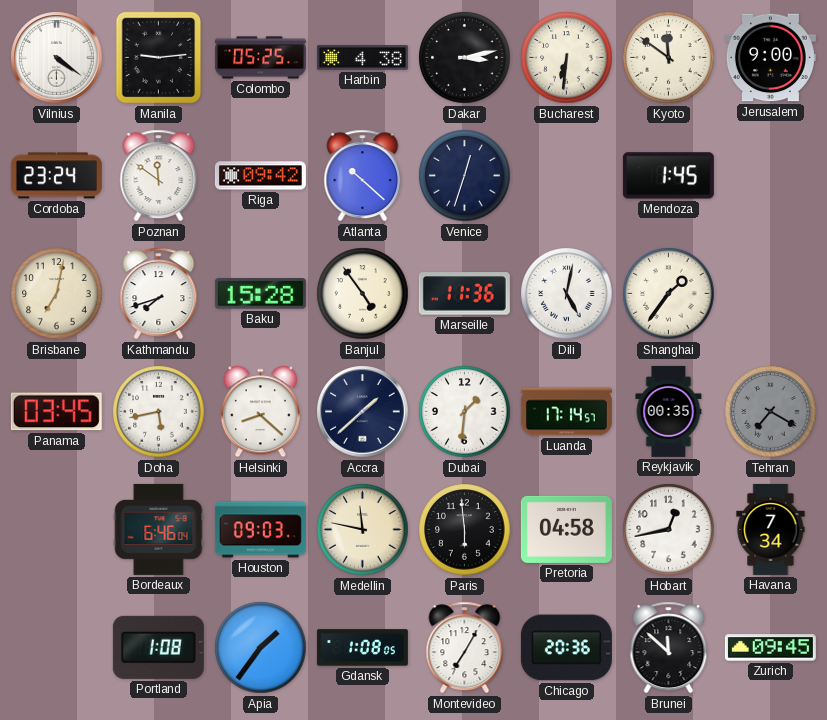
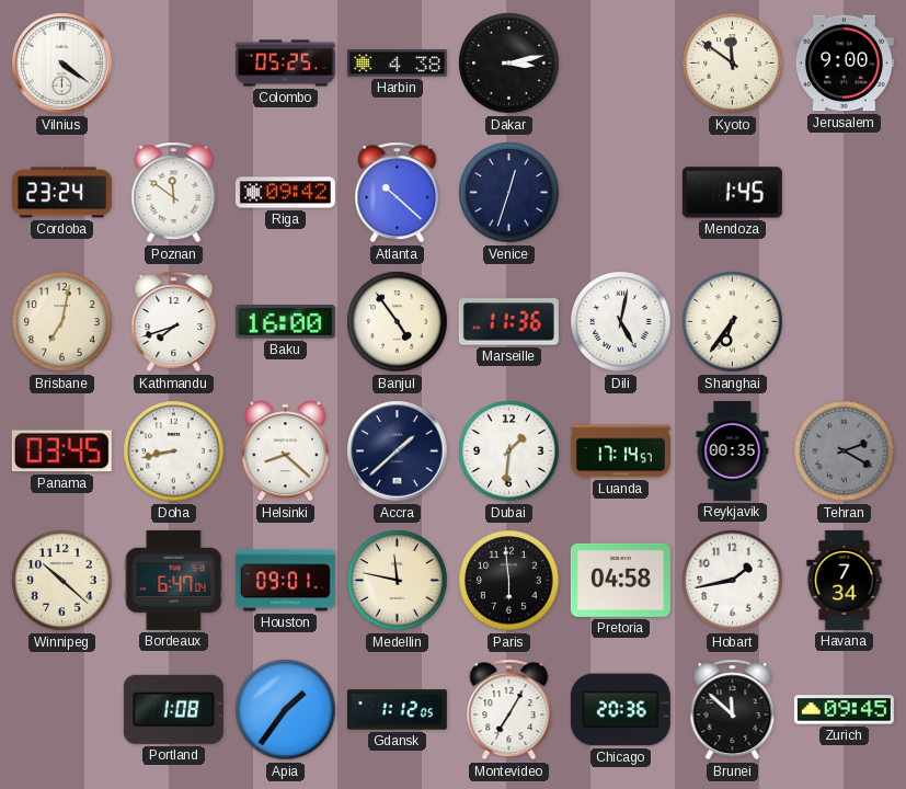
Manila: 9:14 -> none (159, 58)
Bucharest: 6:31 -> none (567, 58)
Baku: 15:28 -> 16:00 (285, 322)
Shanghai: 1:36 -> 6:36 (733, 322)
Doha: 5:43 -> 8:43 (174, 451)
Tehran: 7:20 -> 2:20 (845, 451)
Winnipeg: none -> 10:22 (62, 581)
Bordeaux: 6:46 -> 6:47 (174, 580)
Houston: 09:03 -> 09:01 (285, 581)
Hobart: 12:43 -> 1:43 (733, 581)
Gdansk: 1:08 -> 1:12 (397, 710)
